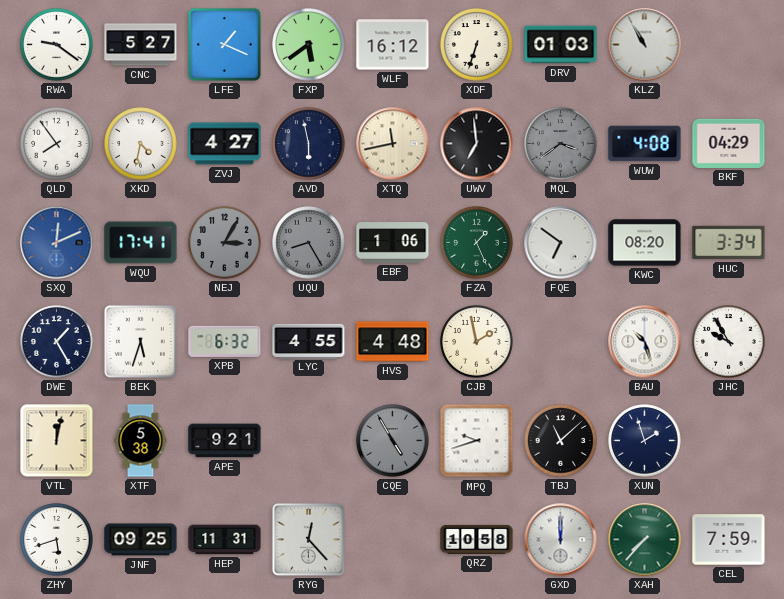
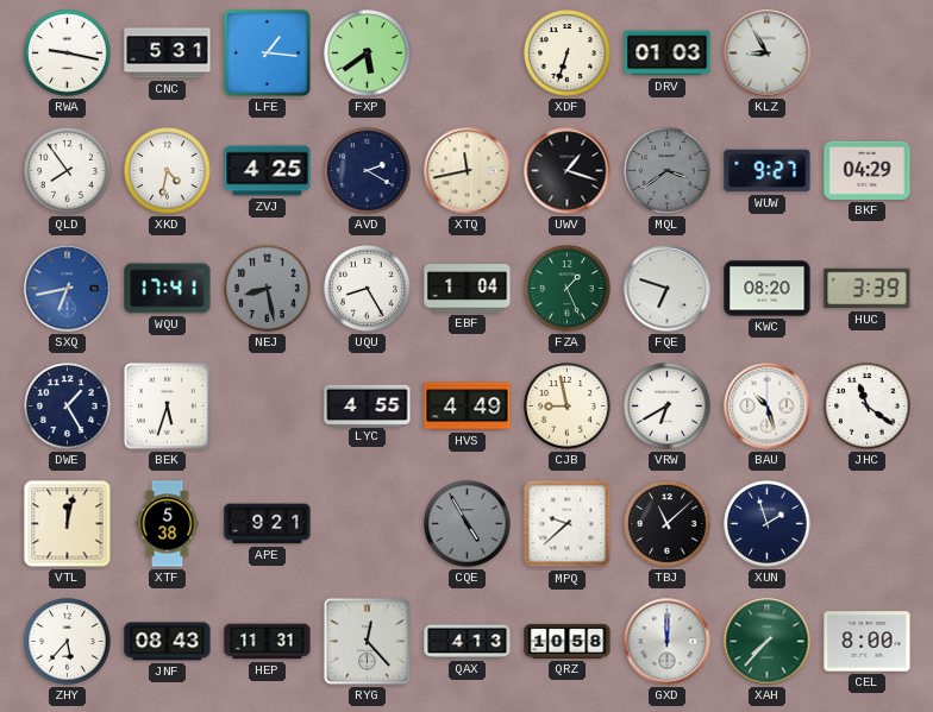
RWA: 9:21 -> 9:17 (68, 53)
CNC: 5:27 -> 5:31 (168, 53)
LFE: 1:19 -> 1:16 (267, 52)
WLF: 16:12 -> none (393, 45)
KLZ: 10:55 -> 8:55 (768, 53)
ZVJ: 4:27 -> 4:25 (268, 171)
AVD: 5:58 -> 2:20 (368, 171)
UWV: 6:59 -> 1:18 (568, 171)
WUW: 4:08 -> 9:27 (768, 171)
SXQ: 12:11 -> 6:43 (68, 289)
NEJ: 3:05 -> 8:28 (268, 289)
UQU dial: grey -> white (368, 289)
EBF: 1:06 -> 1:04 (468, 289)
FQE: 6:51 -> 6:48 (668, 289)
HUC: 3:34 -> 3:39 (868, 289)
XPB: 6:32 -> none (225, 341)
HVS: 4:48 -> 4:49 (468, 407)
CJB: 1:58 -> 8:58 (568, 407)
VRW: none -> 6:40 (668, 407)
JHC: 9:55 -> 11:21 (868, 407)
MPQ: 9:42 -> 9:38 (568, 524)
ZHY: 5:42 -> 5:37 (68, 642)
JNF: 09:25 -> 08:43 (168, 642)
QAX: none -> 4:13 (468, 642)
CEL: 7:59 -> 8:00 (868, 642)
